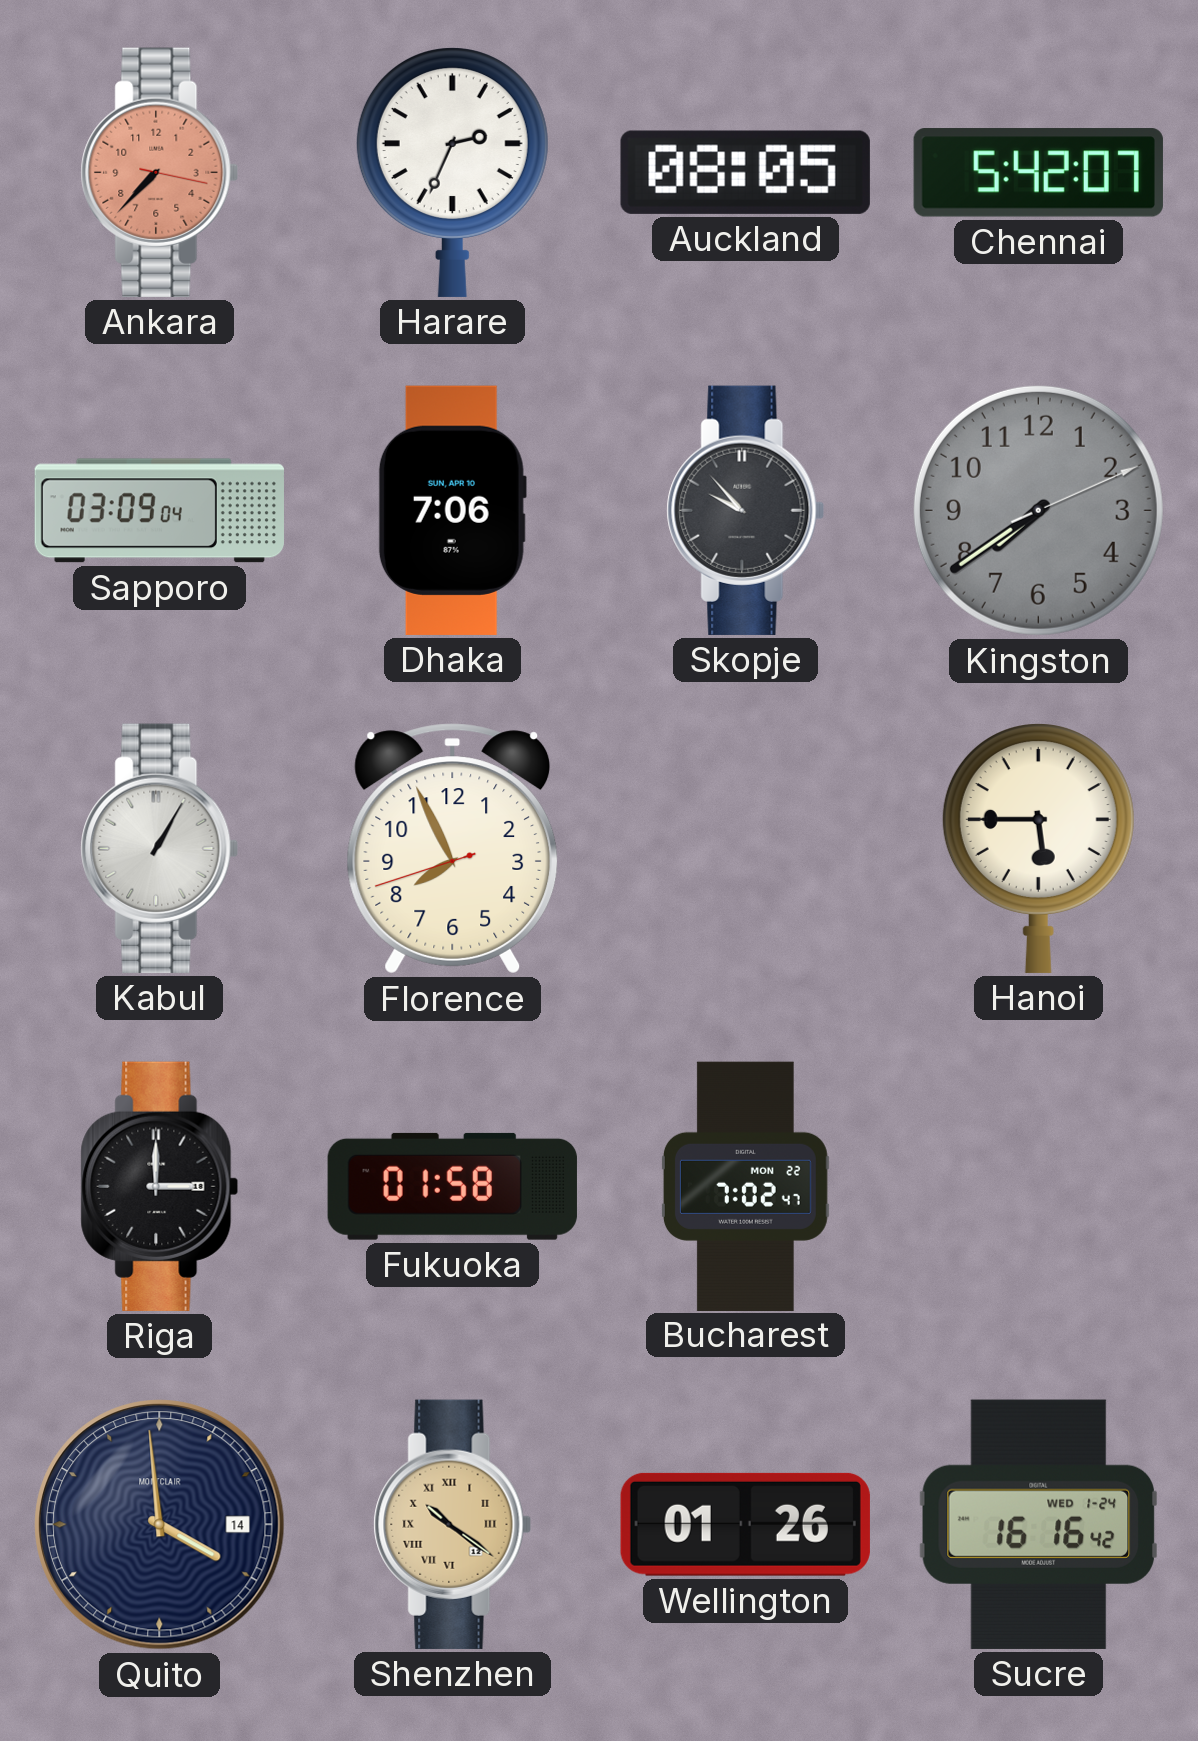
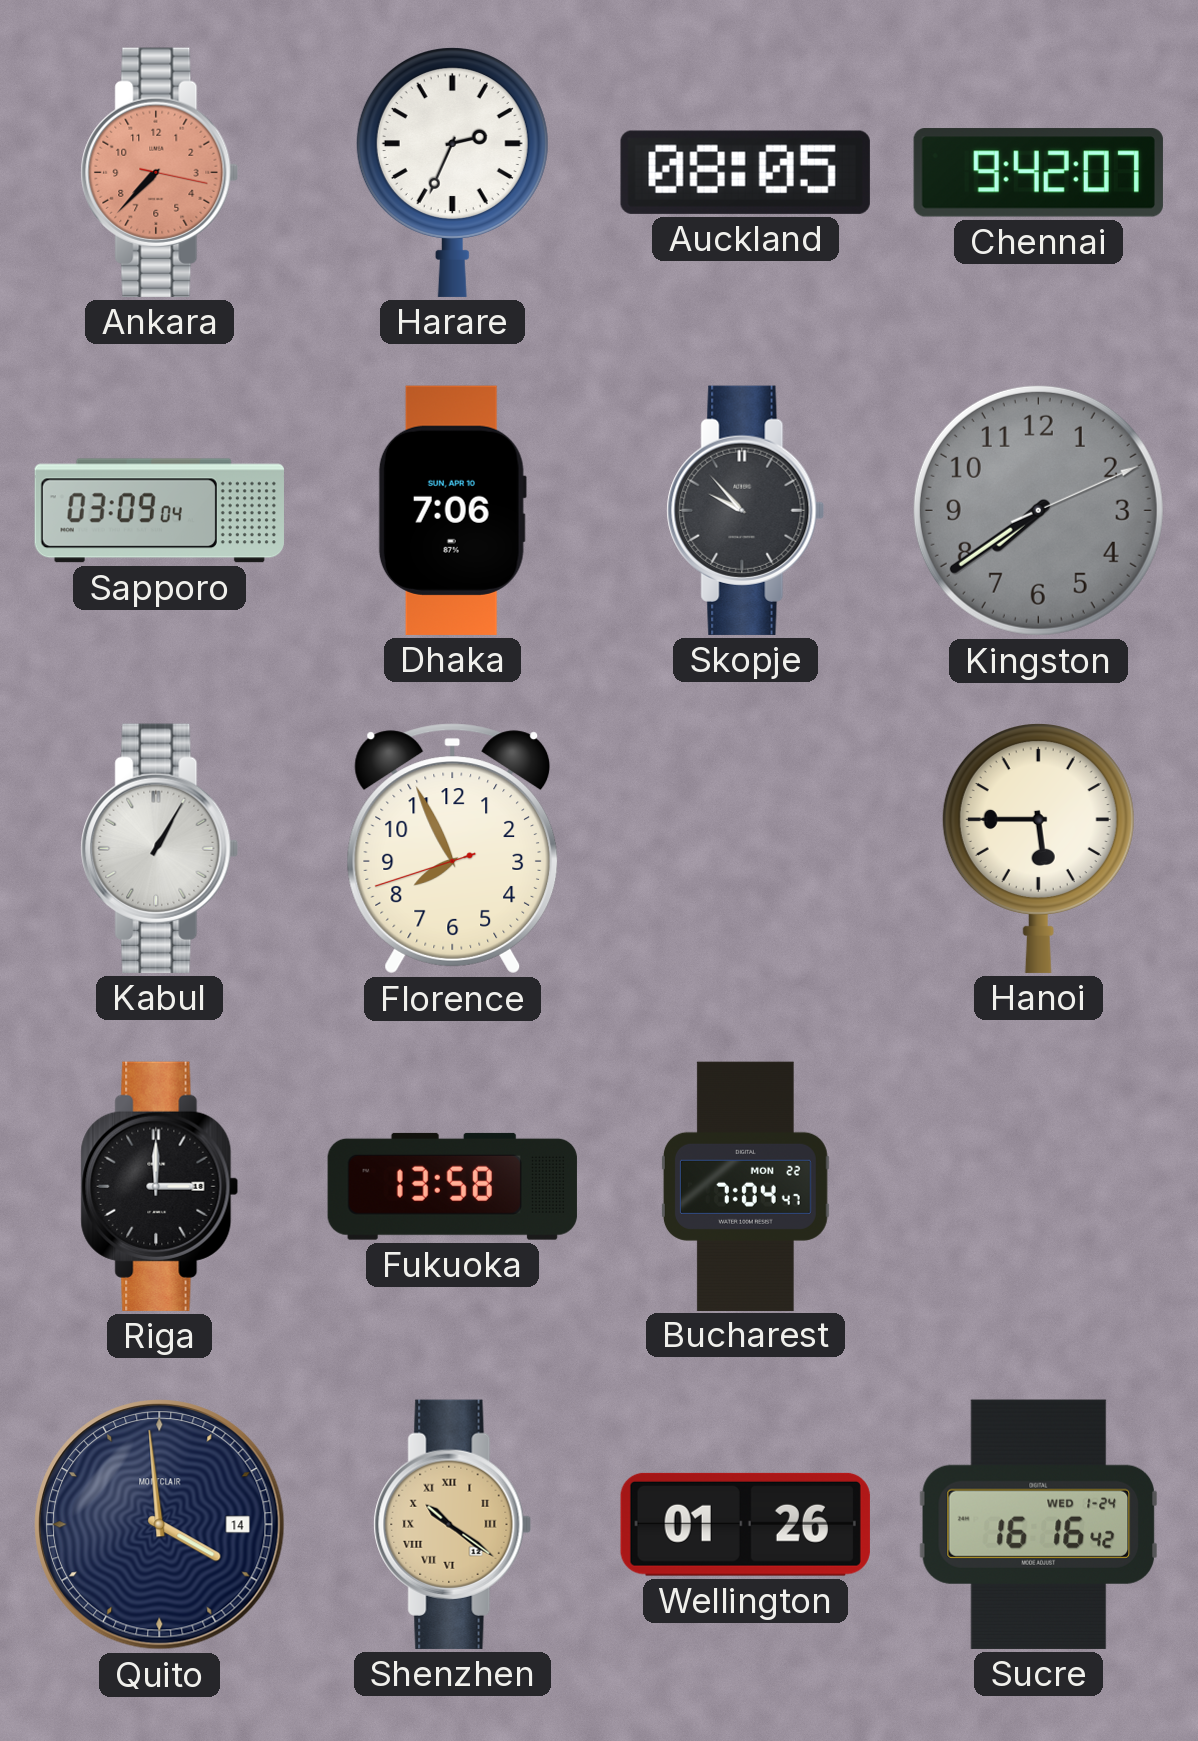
Chennai: 5:42 -> 9:42 (1038, 173)
Fukuoka: 01:58 -> 13:58 (452, 1186)
Bucharest: 7:02 -> 7:04 (745, 1186)
